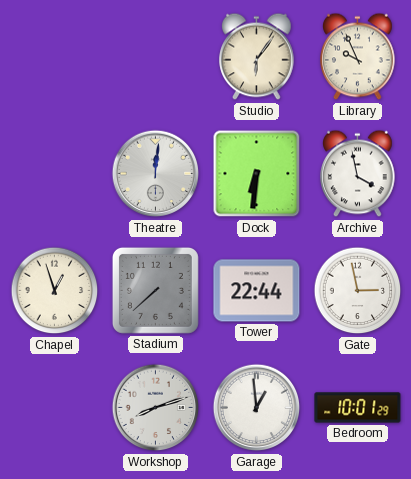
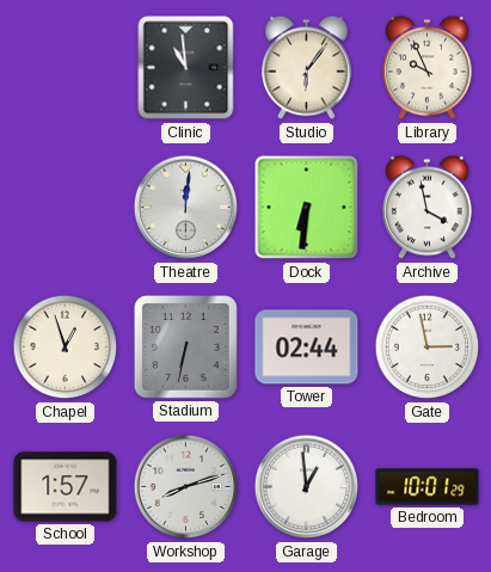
Clinic: none -> 10:59 (186, 68)
Stadium: 7:38 -> 6:32 (185, 346)
Tower: 22:44 -> 02:44 (307, 347)
School: none -> 1:57 (66, 487)
